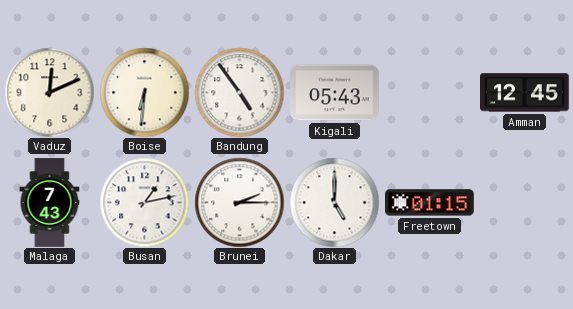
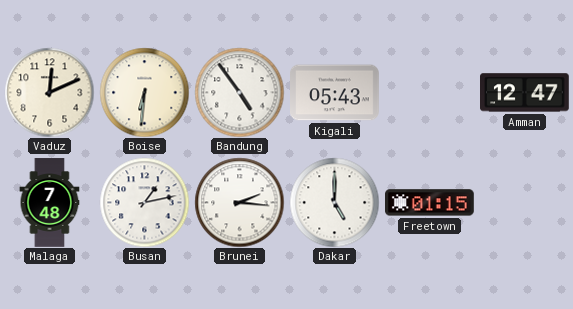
Amman: 12:45 -> 12:47 (525, 93)
Malaga: 7:43 -> 7:48 (50, 203)
Brunei: 2:15 -> 2:16 (239, 202)
